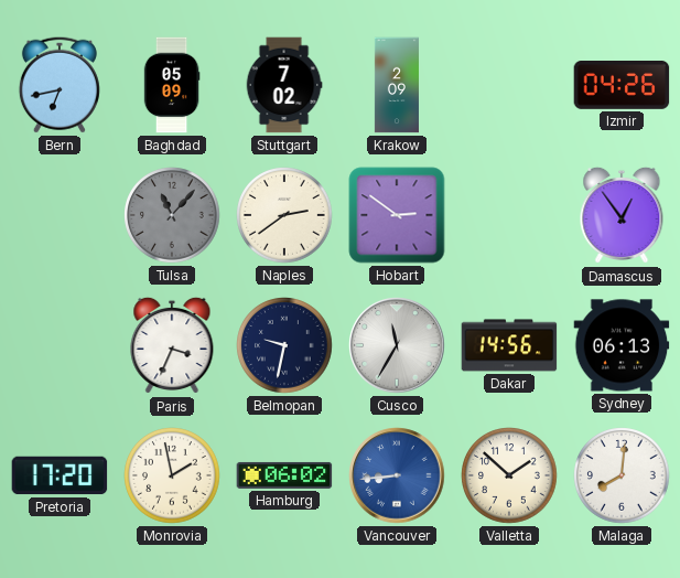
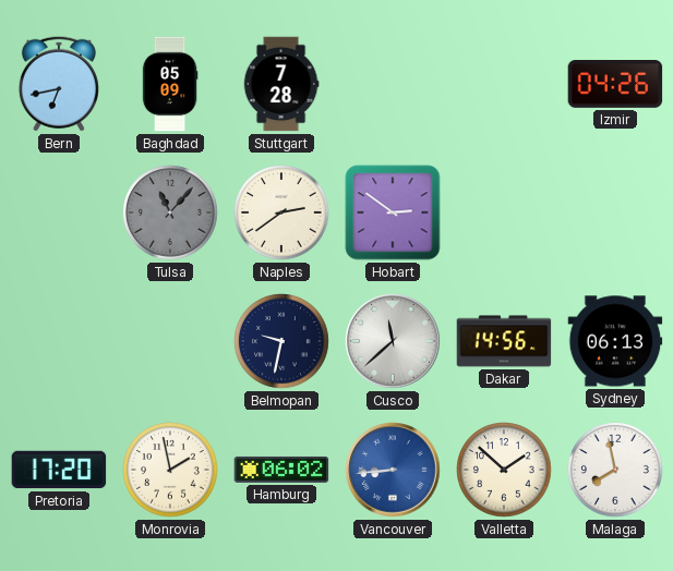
Stuttgart: 7:02 -> 7:28 (281, 84)
Krakow: 2:09 -> none (397, 85)
Damascus: 12:54 -> none (622, 215)
Paris: 3:34 -> none (172, 345)
Cusco: 11:35 -> 11:38 (393, 341)
Malaga: 8:01 -> 7:58 (615, 470)
